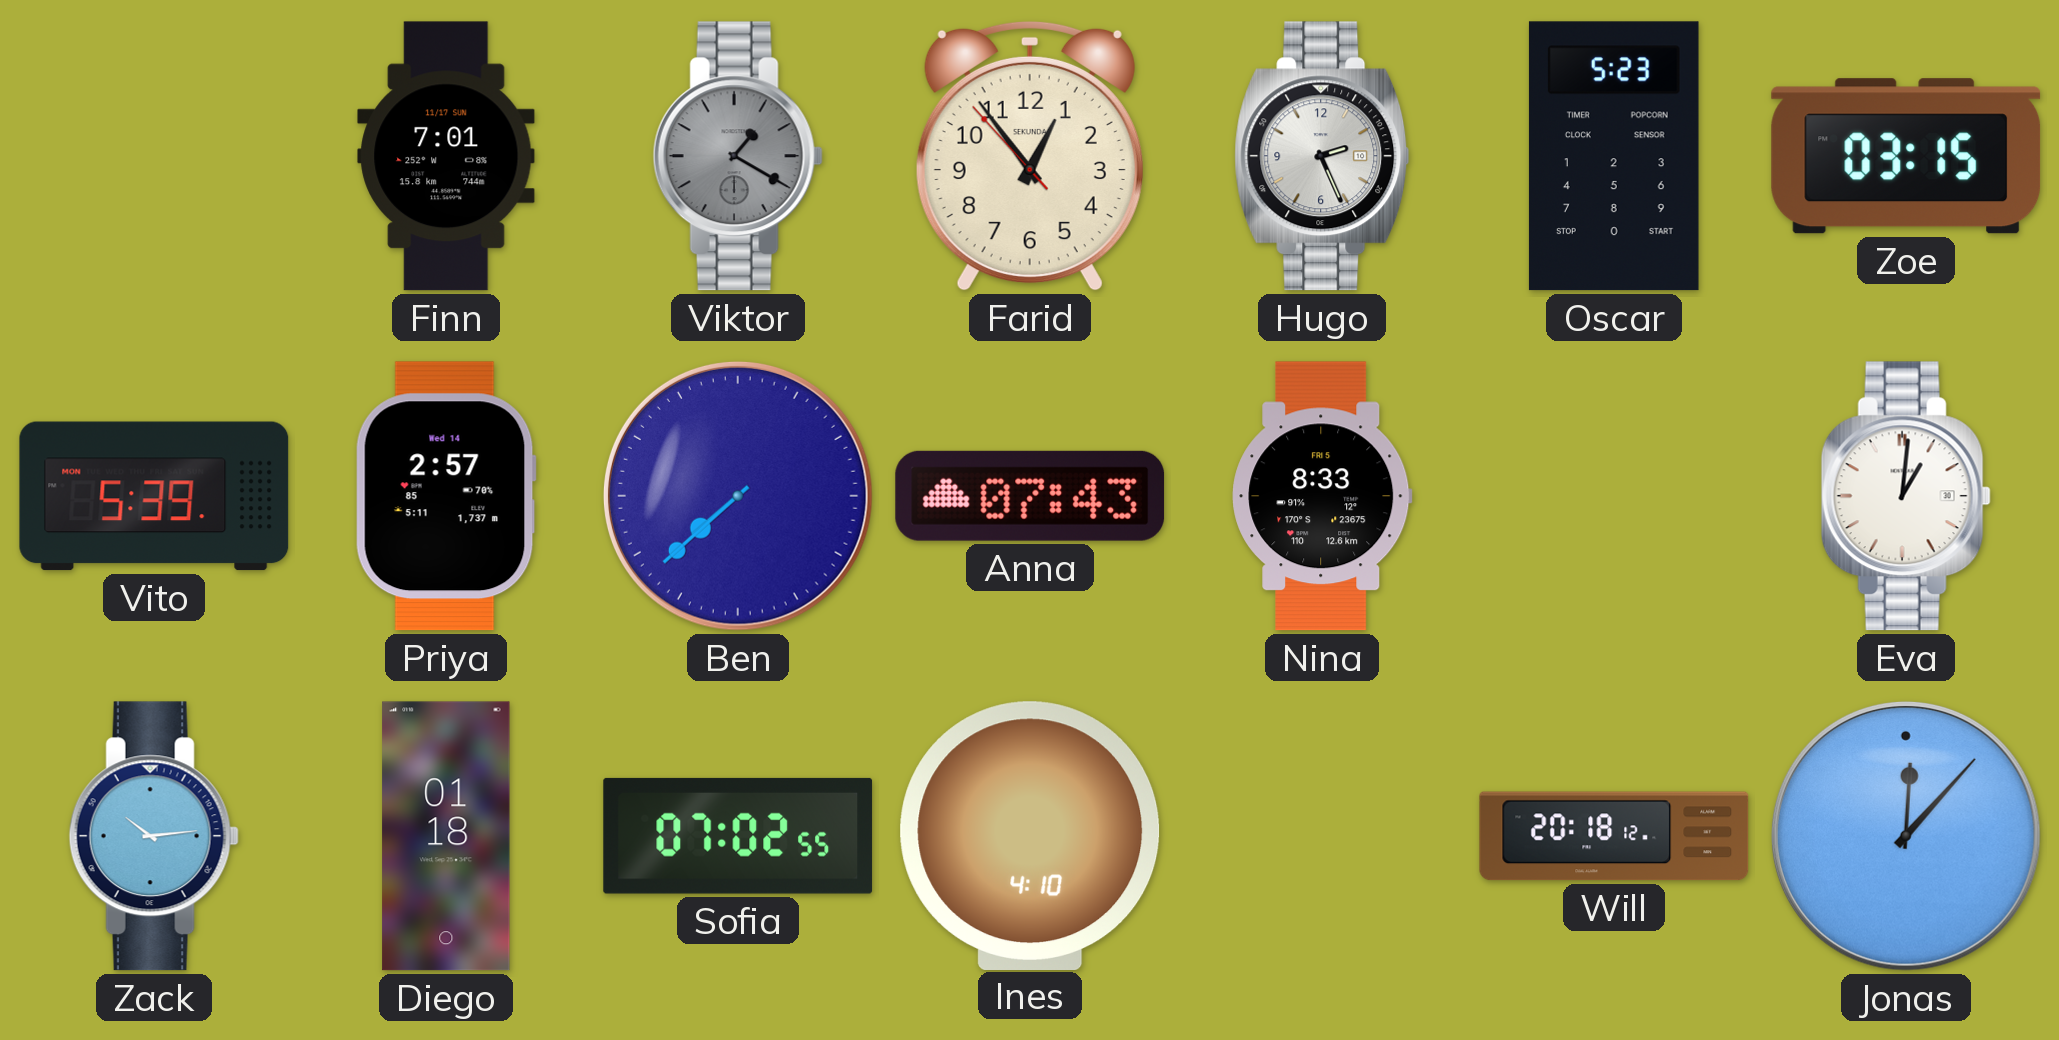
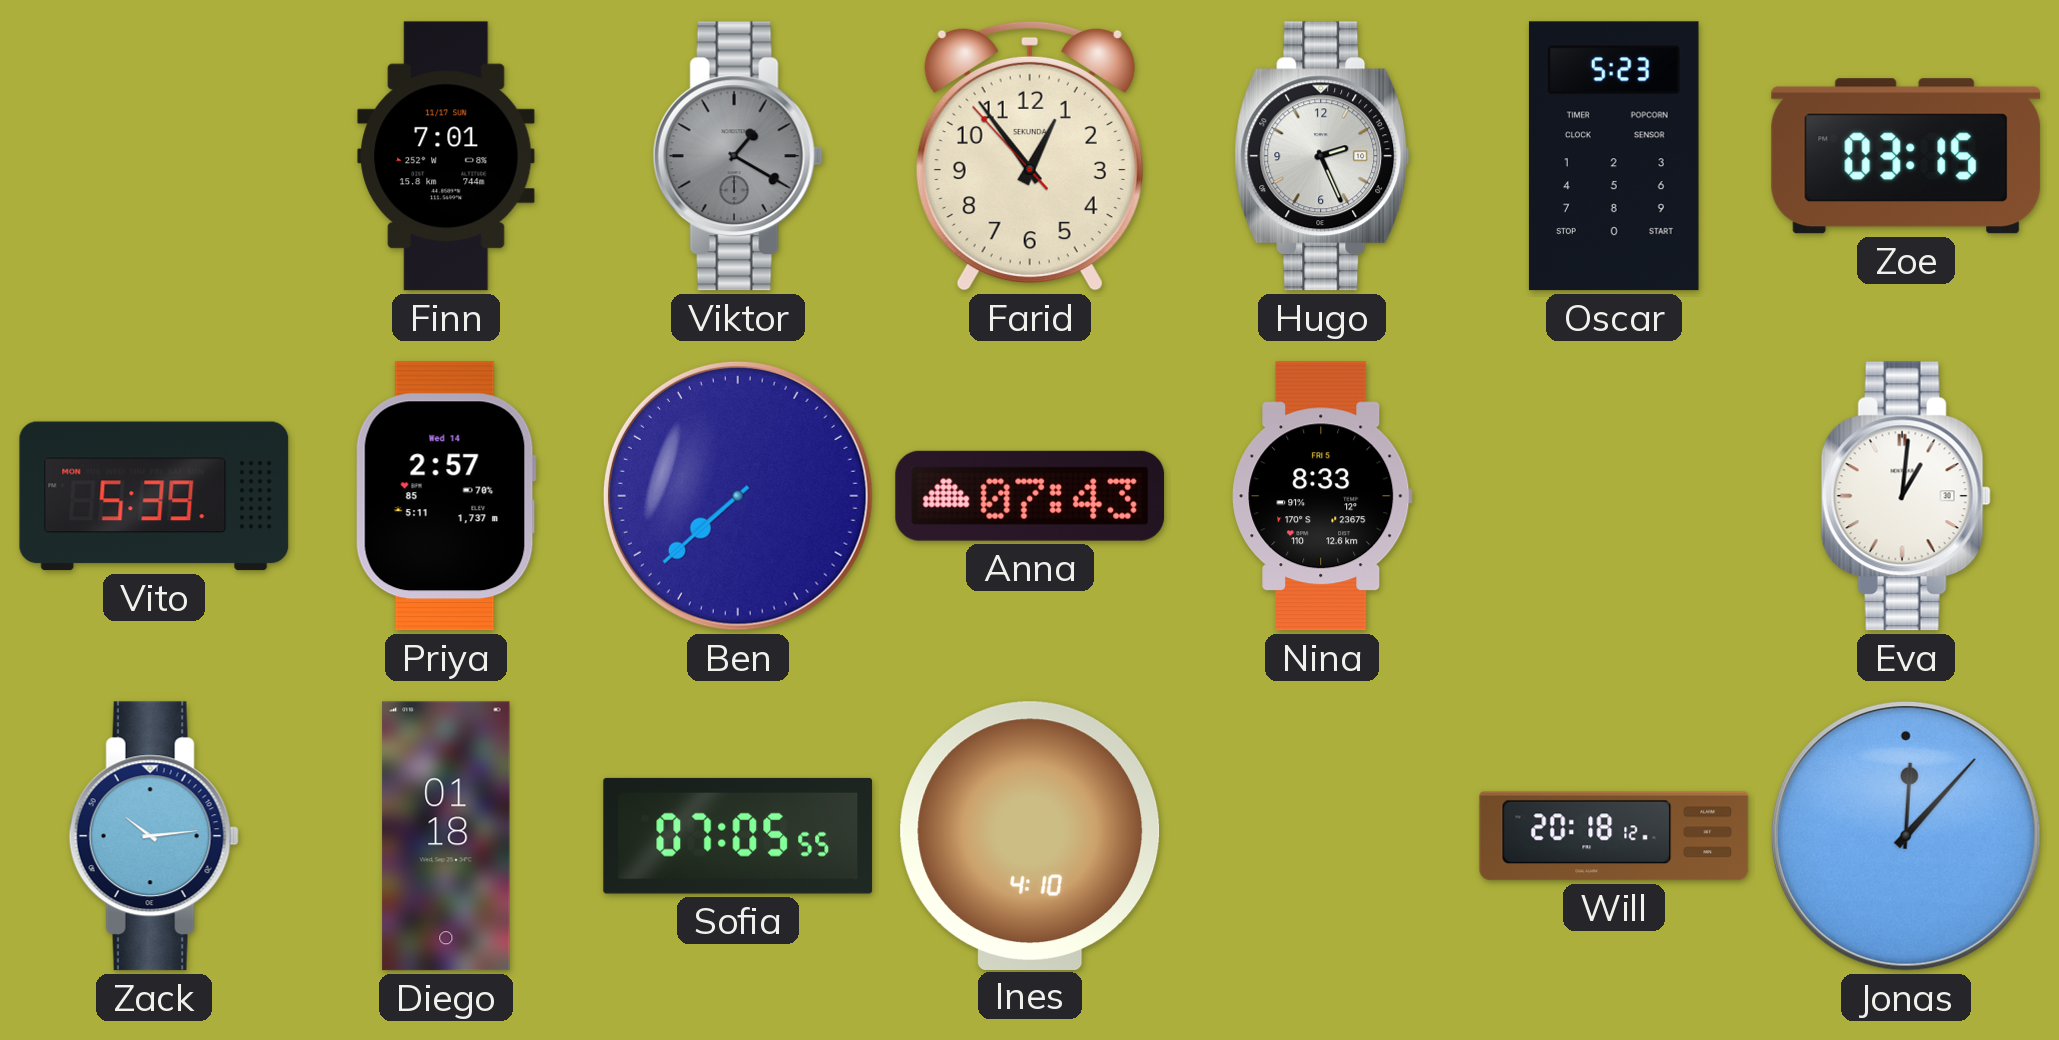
Sofia: 07:02 -> 07:05 (738, 836)
